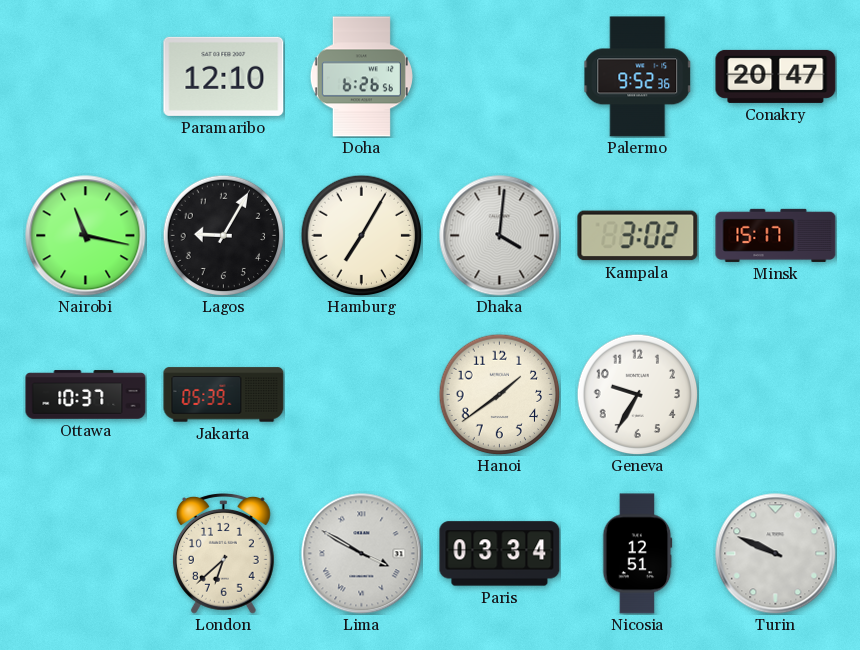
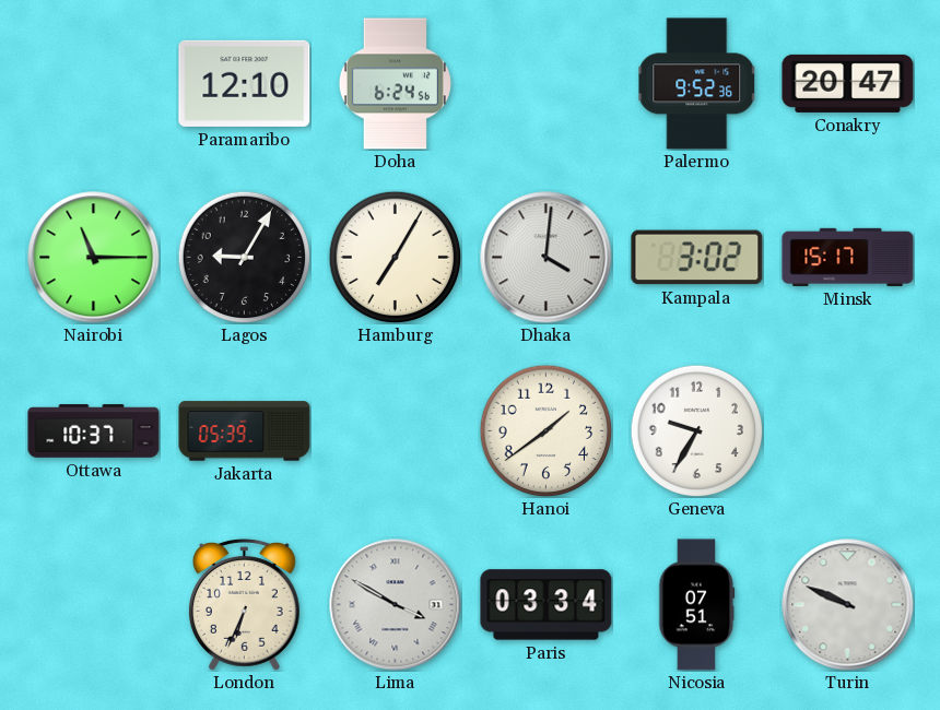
Doha: 6:26 -> 6:24 (395, 84)
Nairobi: 11:17 -> 11:15 (94, 258)
London: 6:38 -> 6:34 (244, 605)
Nicosia: 12:51 -> 07:51 (697, 605)
